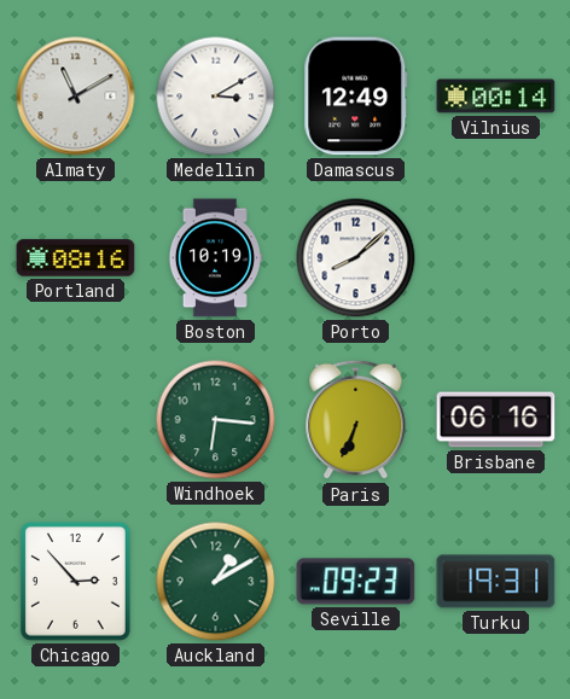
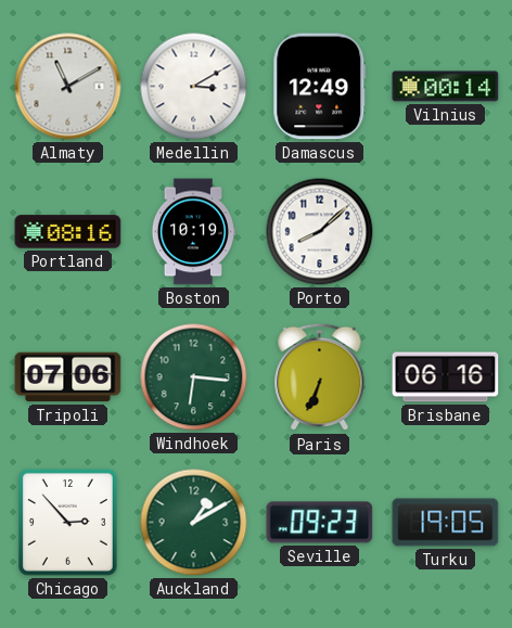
Tripoli: none -> 07:06 (68, 377)
Turku: 19:31 -> 19:05 (446, 523)
